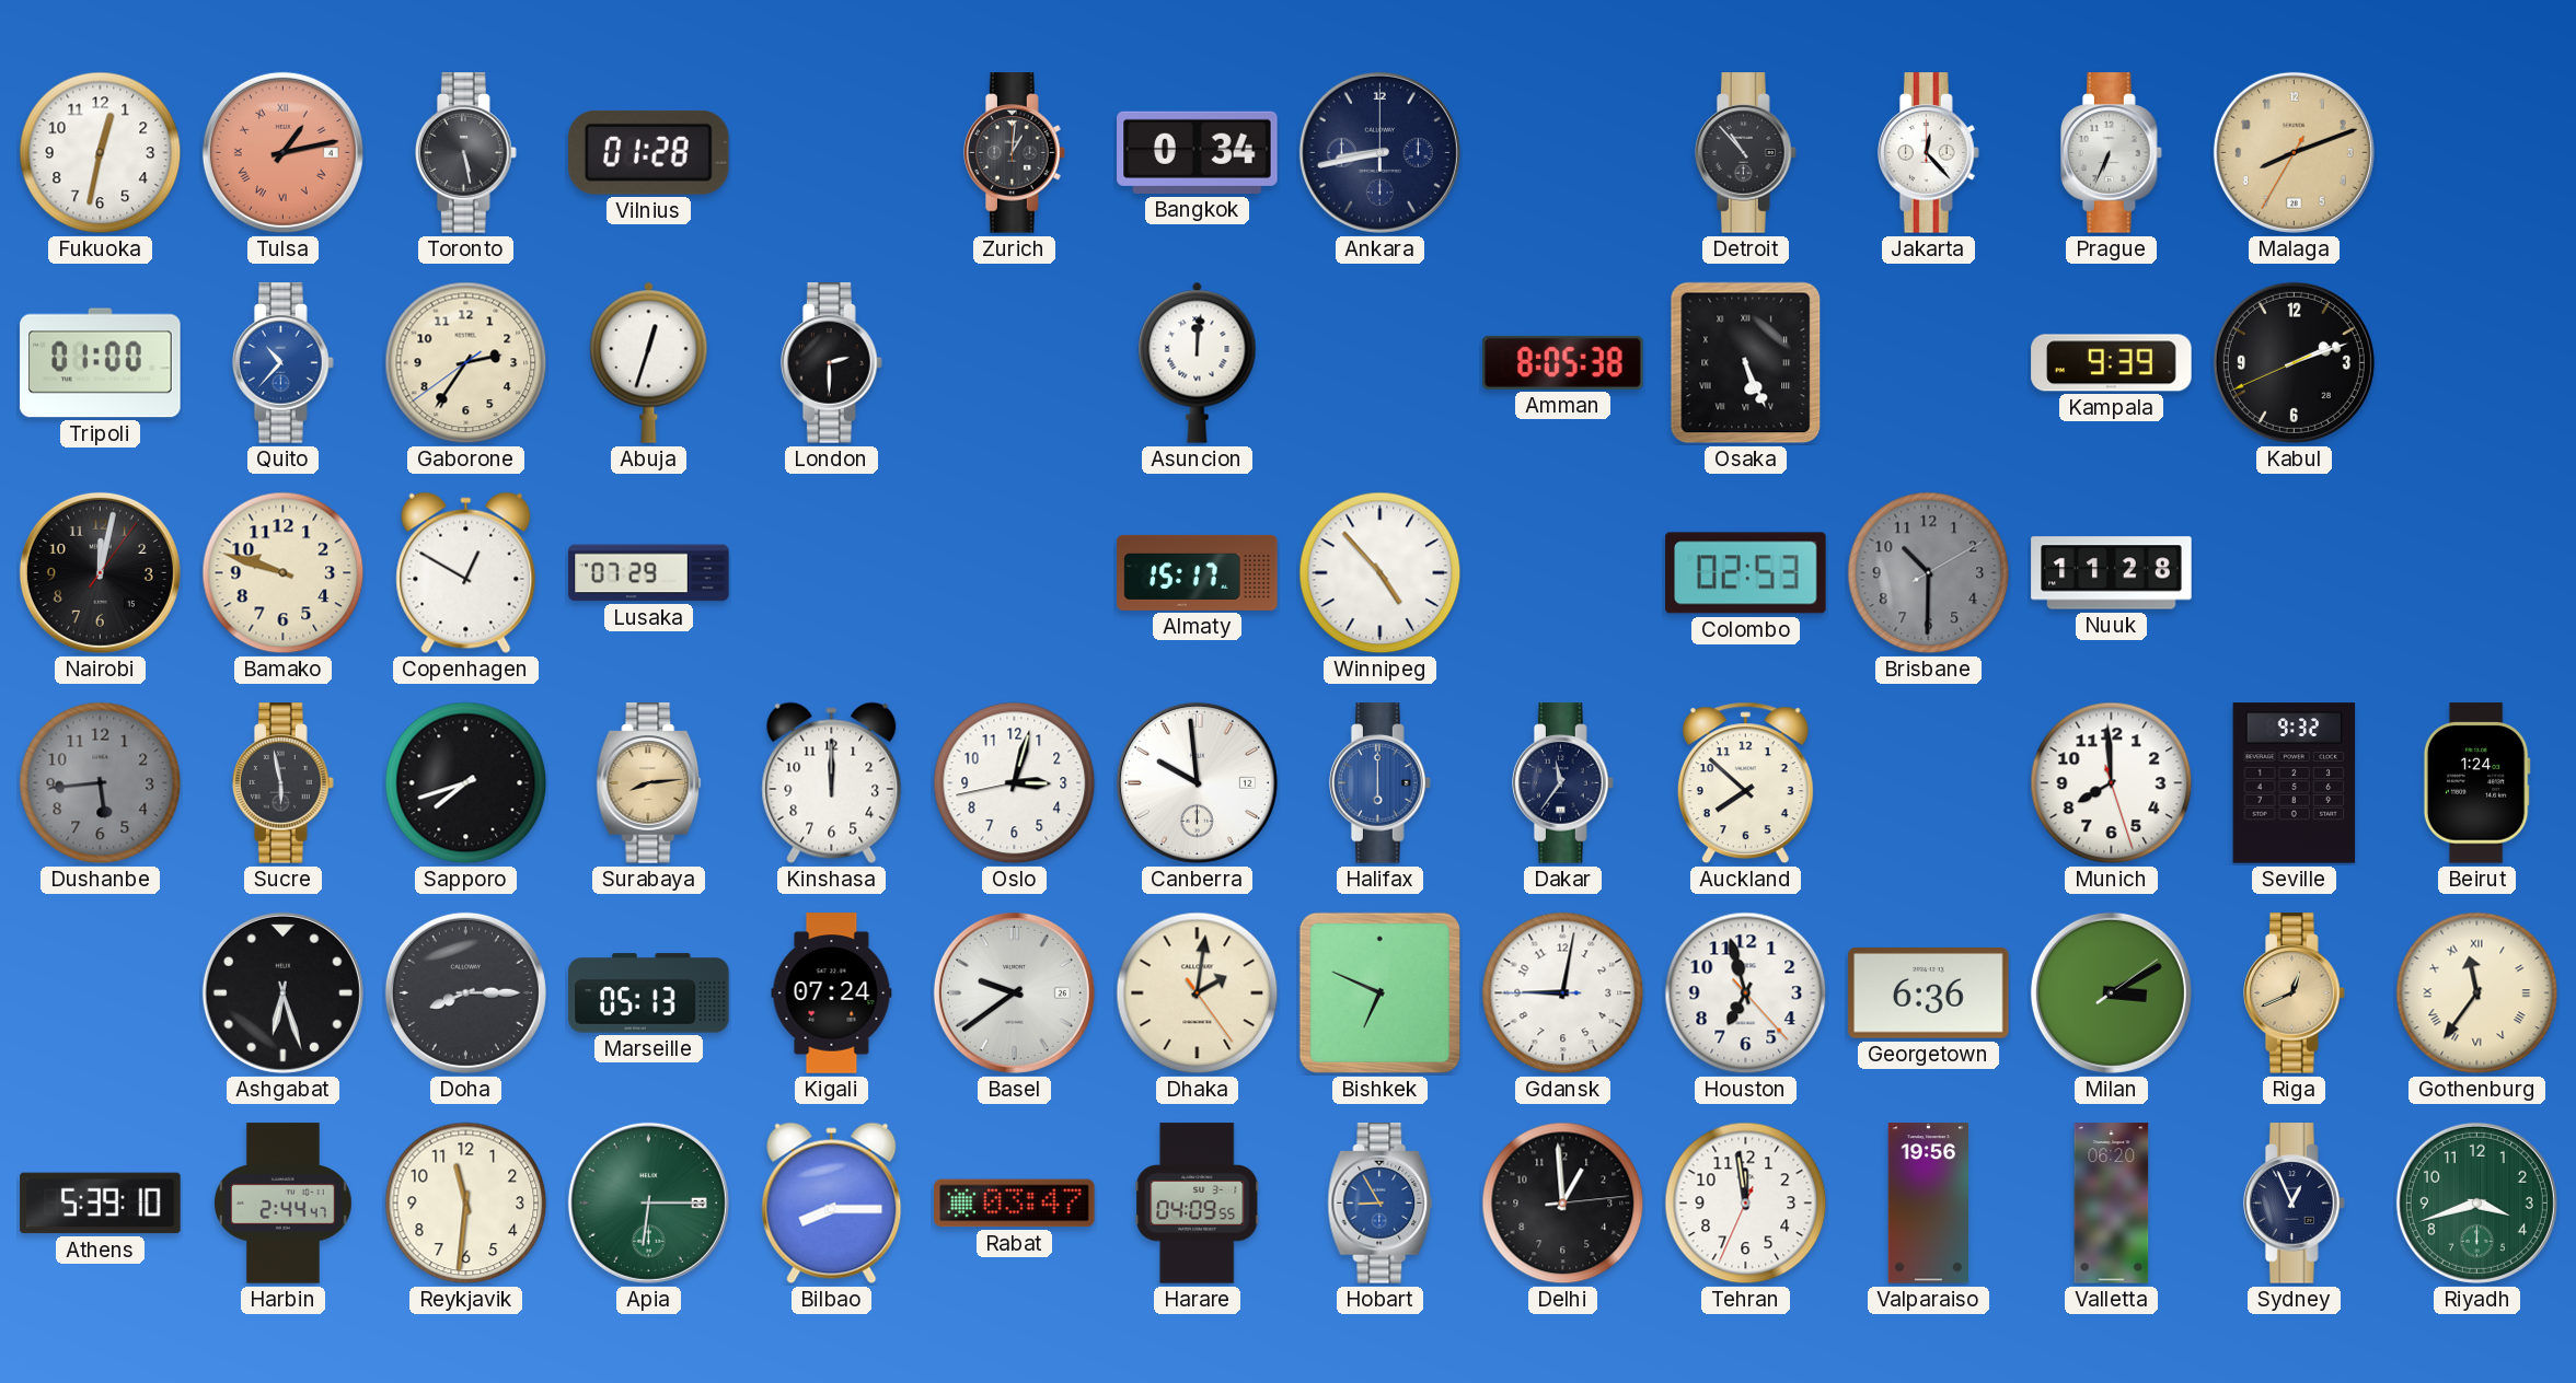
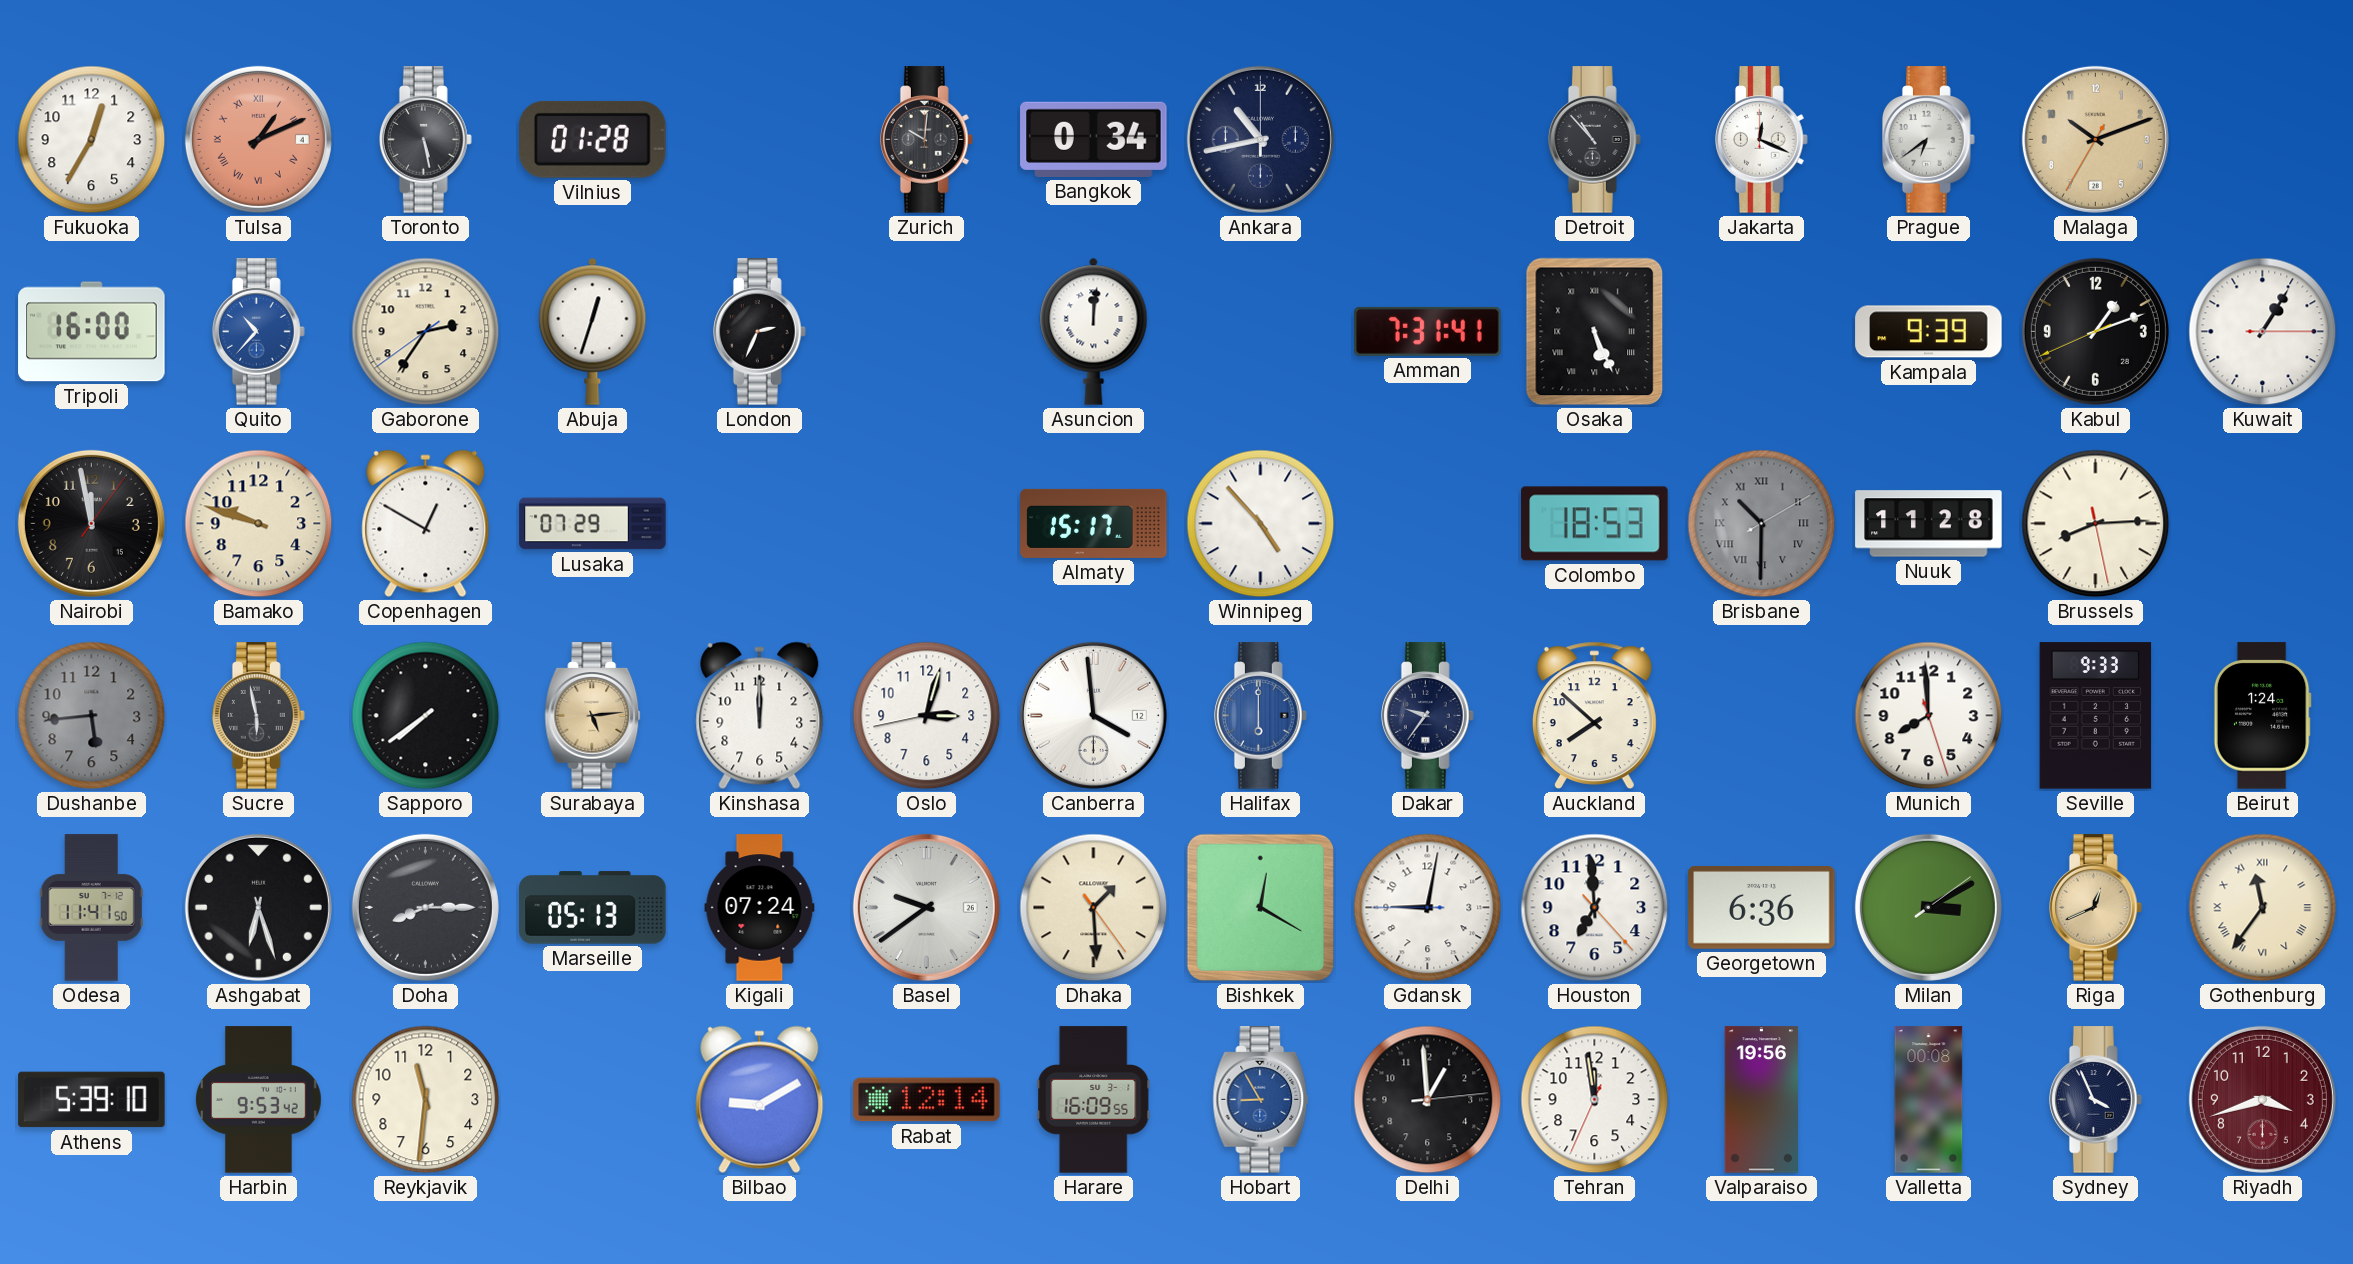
Fukuoka: 12:32 -> 12:35 (92, 140)
Tulsa: 1:13 -> 1:11 (258, 139)
Zurich: 1:01 -> 10:01 (927, 140)
Ankara: 8:43 -> 10:43 (1260, 139)
Jakarta: 12:23 -> 12:19 (1762, 140)
Prague: 6:34 -> 6:39 (1929, 140)
Malaga: 8:11 -> 10:11 (2095, 139)
Tripoli: 01:00 -> 16:00 (92, 332)
London: 2:30 -> 2:34 (760, 332)
Amman: 8:05 -> 7:31 (1428, 331)
Kabul: 2:11 -> 1:11 (2095, 331)
Kuwait: none -> 1:05 (2263, 332)
Nairobi: 12:02 -> 11:58 (91, 523)
Colombo: 02:53 -> 18:53 (1595, 524)
Brisbane numerals: Arabic -> Roman (1762, 524)
Brussels: none -> 8:14 (2096, 524)
Sapporo: 7:42 -> 7:39 (426, 716)
Surabaya: 8:14 -> 5:14 (593, 716)
Canberra: 9:59 -> 3:59 (1093, 715)
Dakar: 11:36 -> 9:36 (1428, 716)
Seville: 9:32 -> 9:33 (2096, 716)
Odesa: none -> 11:41 (91, 908)
Dhaka: 2:01 -> 1:29 (1094, 908)
Bishkek: 6:49 -> 12:20 (1260, 907)
Houston: 6:57 -> 6:59 (1595, 908)
Harbin: 2:44 -> 9:53 (259, 1100)
Apia: 6:15 -> none (648, 1202)
Bilbao: 8:15 -> 9:10 (760, 1100)
Rabat: 03:47 -> 12:14 (927, 1100)
Harare: 04:09 -> 16:09 (1094, 1100)
Valletta: 06:20 -> 00:08 (1929, 1100)
Sydney: 12:56 -> 3:56 (2096, 1100)
Riyadh dial: green -> burgundy (2262, 1099)
